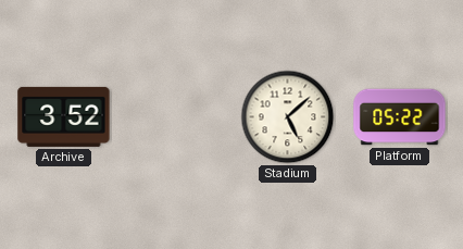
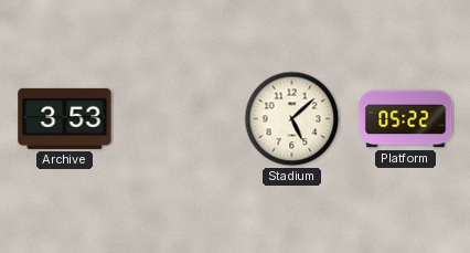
Archive: 3:52 -> 3:53 (65, 118)
